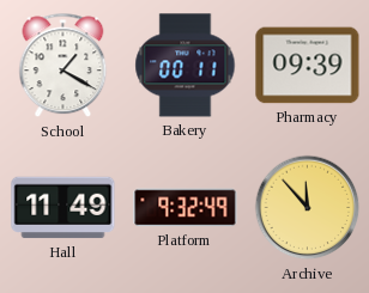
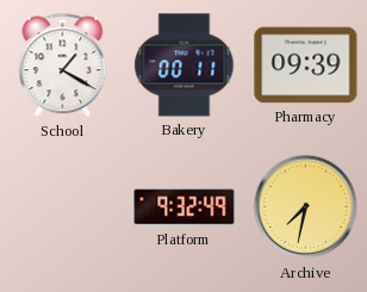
Hall: 11:49 -> none (63, 208)
Archive: 11:53 -> 7:32 (306, 207)
